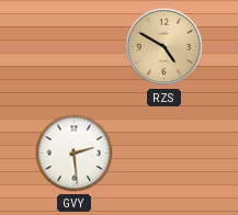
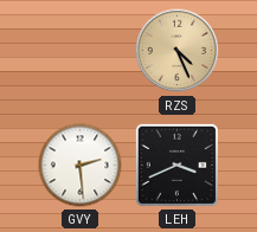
RZS: 4:50 -> 4:26 (178, 51)
LEH: none -> 3:41 (176, 165)
